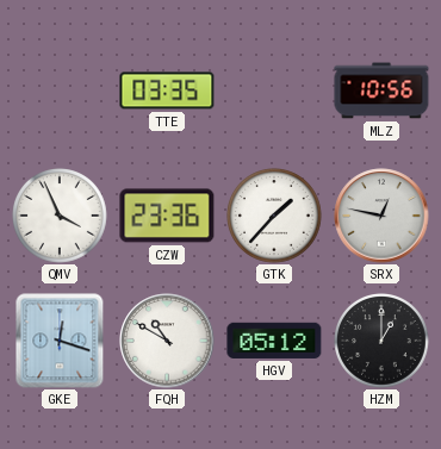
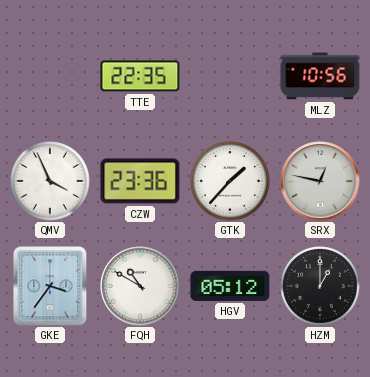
TTE: 03:35 -> 22:35 (140, 76)
GKE: 12:18 -> 3:36 (50, 286)
